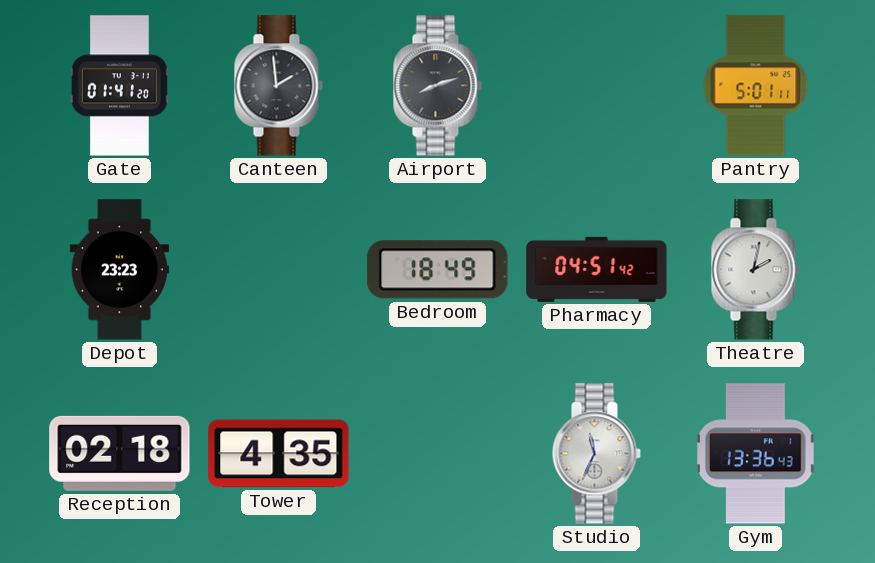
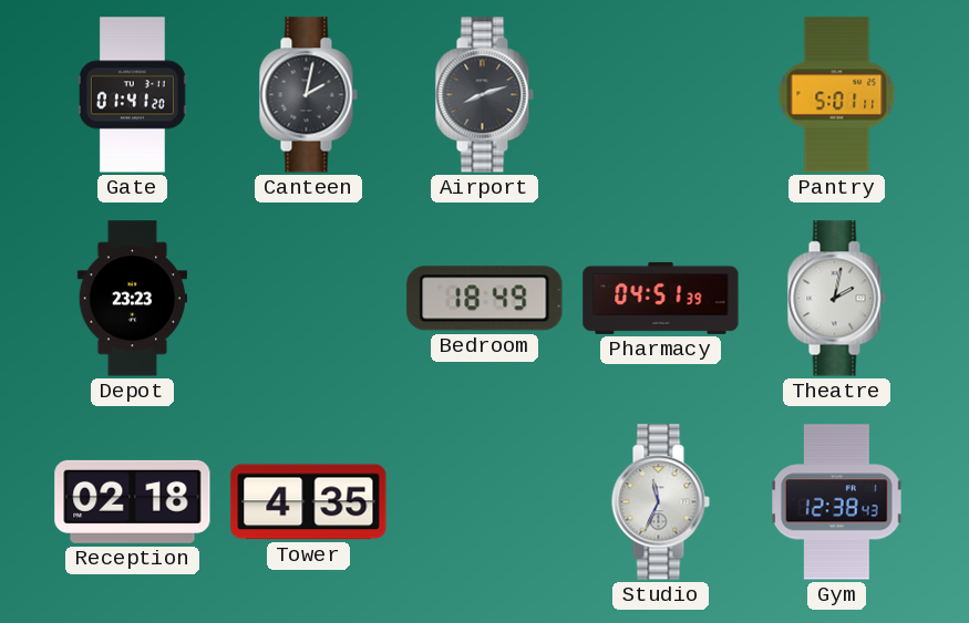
Canteen: 1:59 -> 2:02 (308, 95)
Pharmacy: 04:51:42 -> 04:51:39 (661, 298)
Gym: 13:36 -> 12:38 (837, 502)
